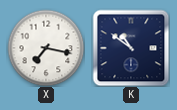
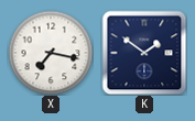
K: 10:51 -> 1:51 (144, 53)
